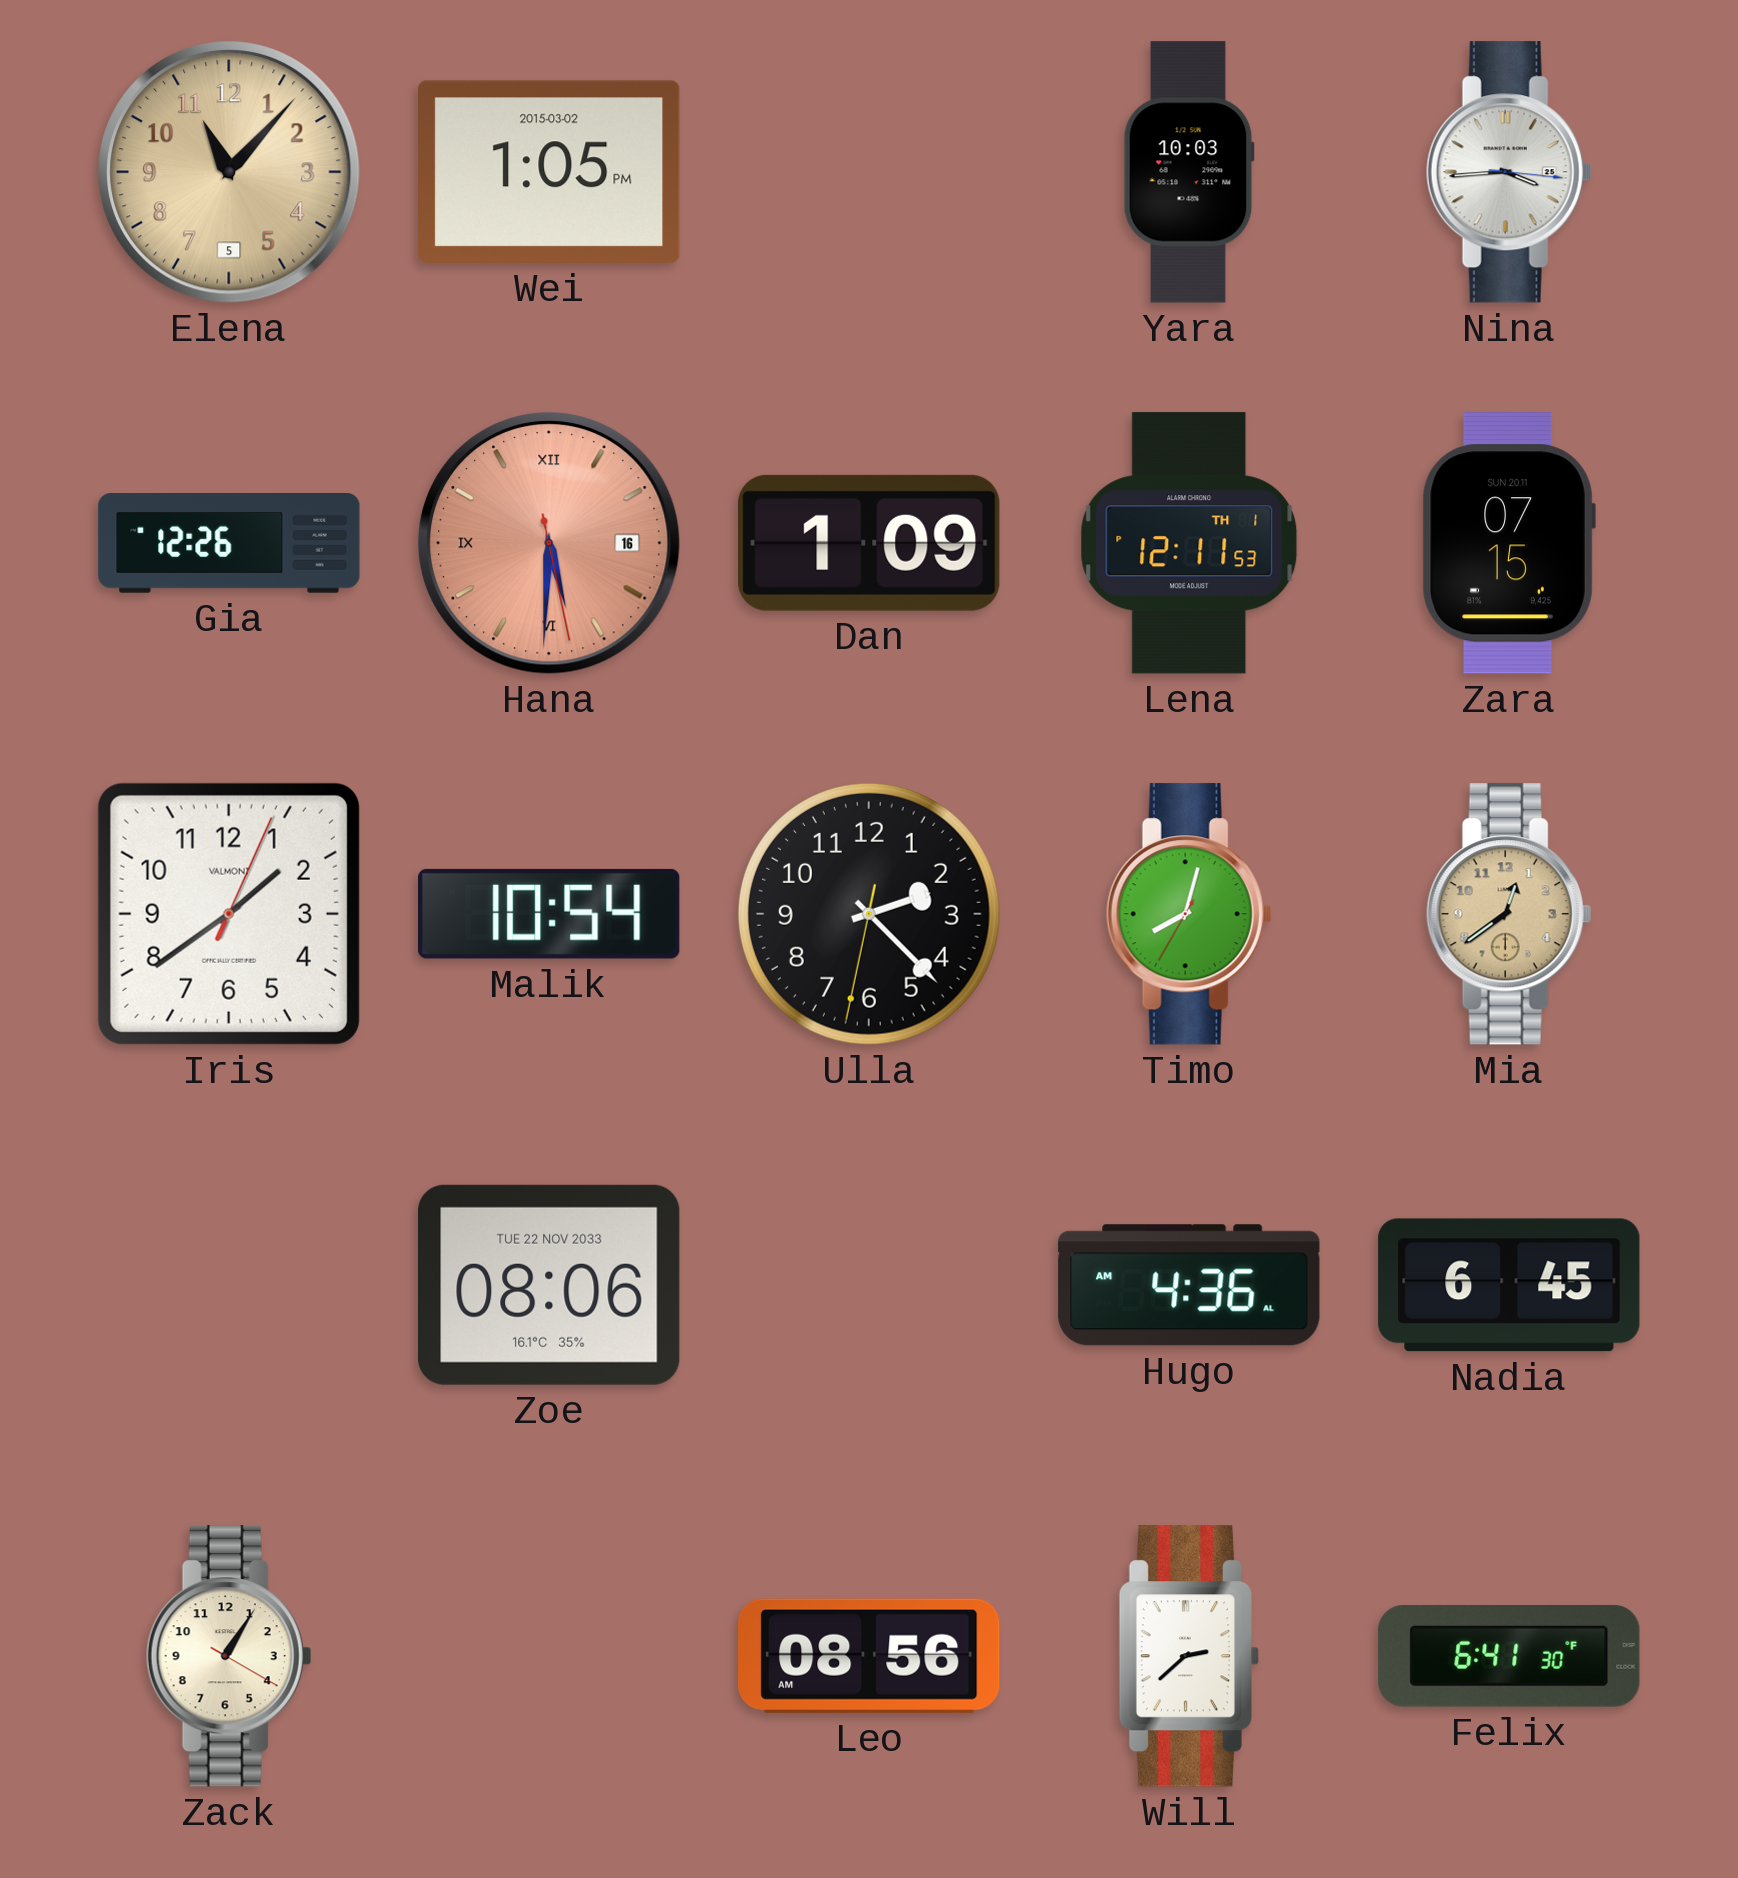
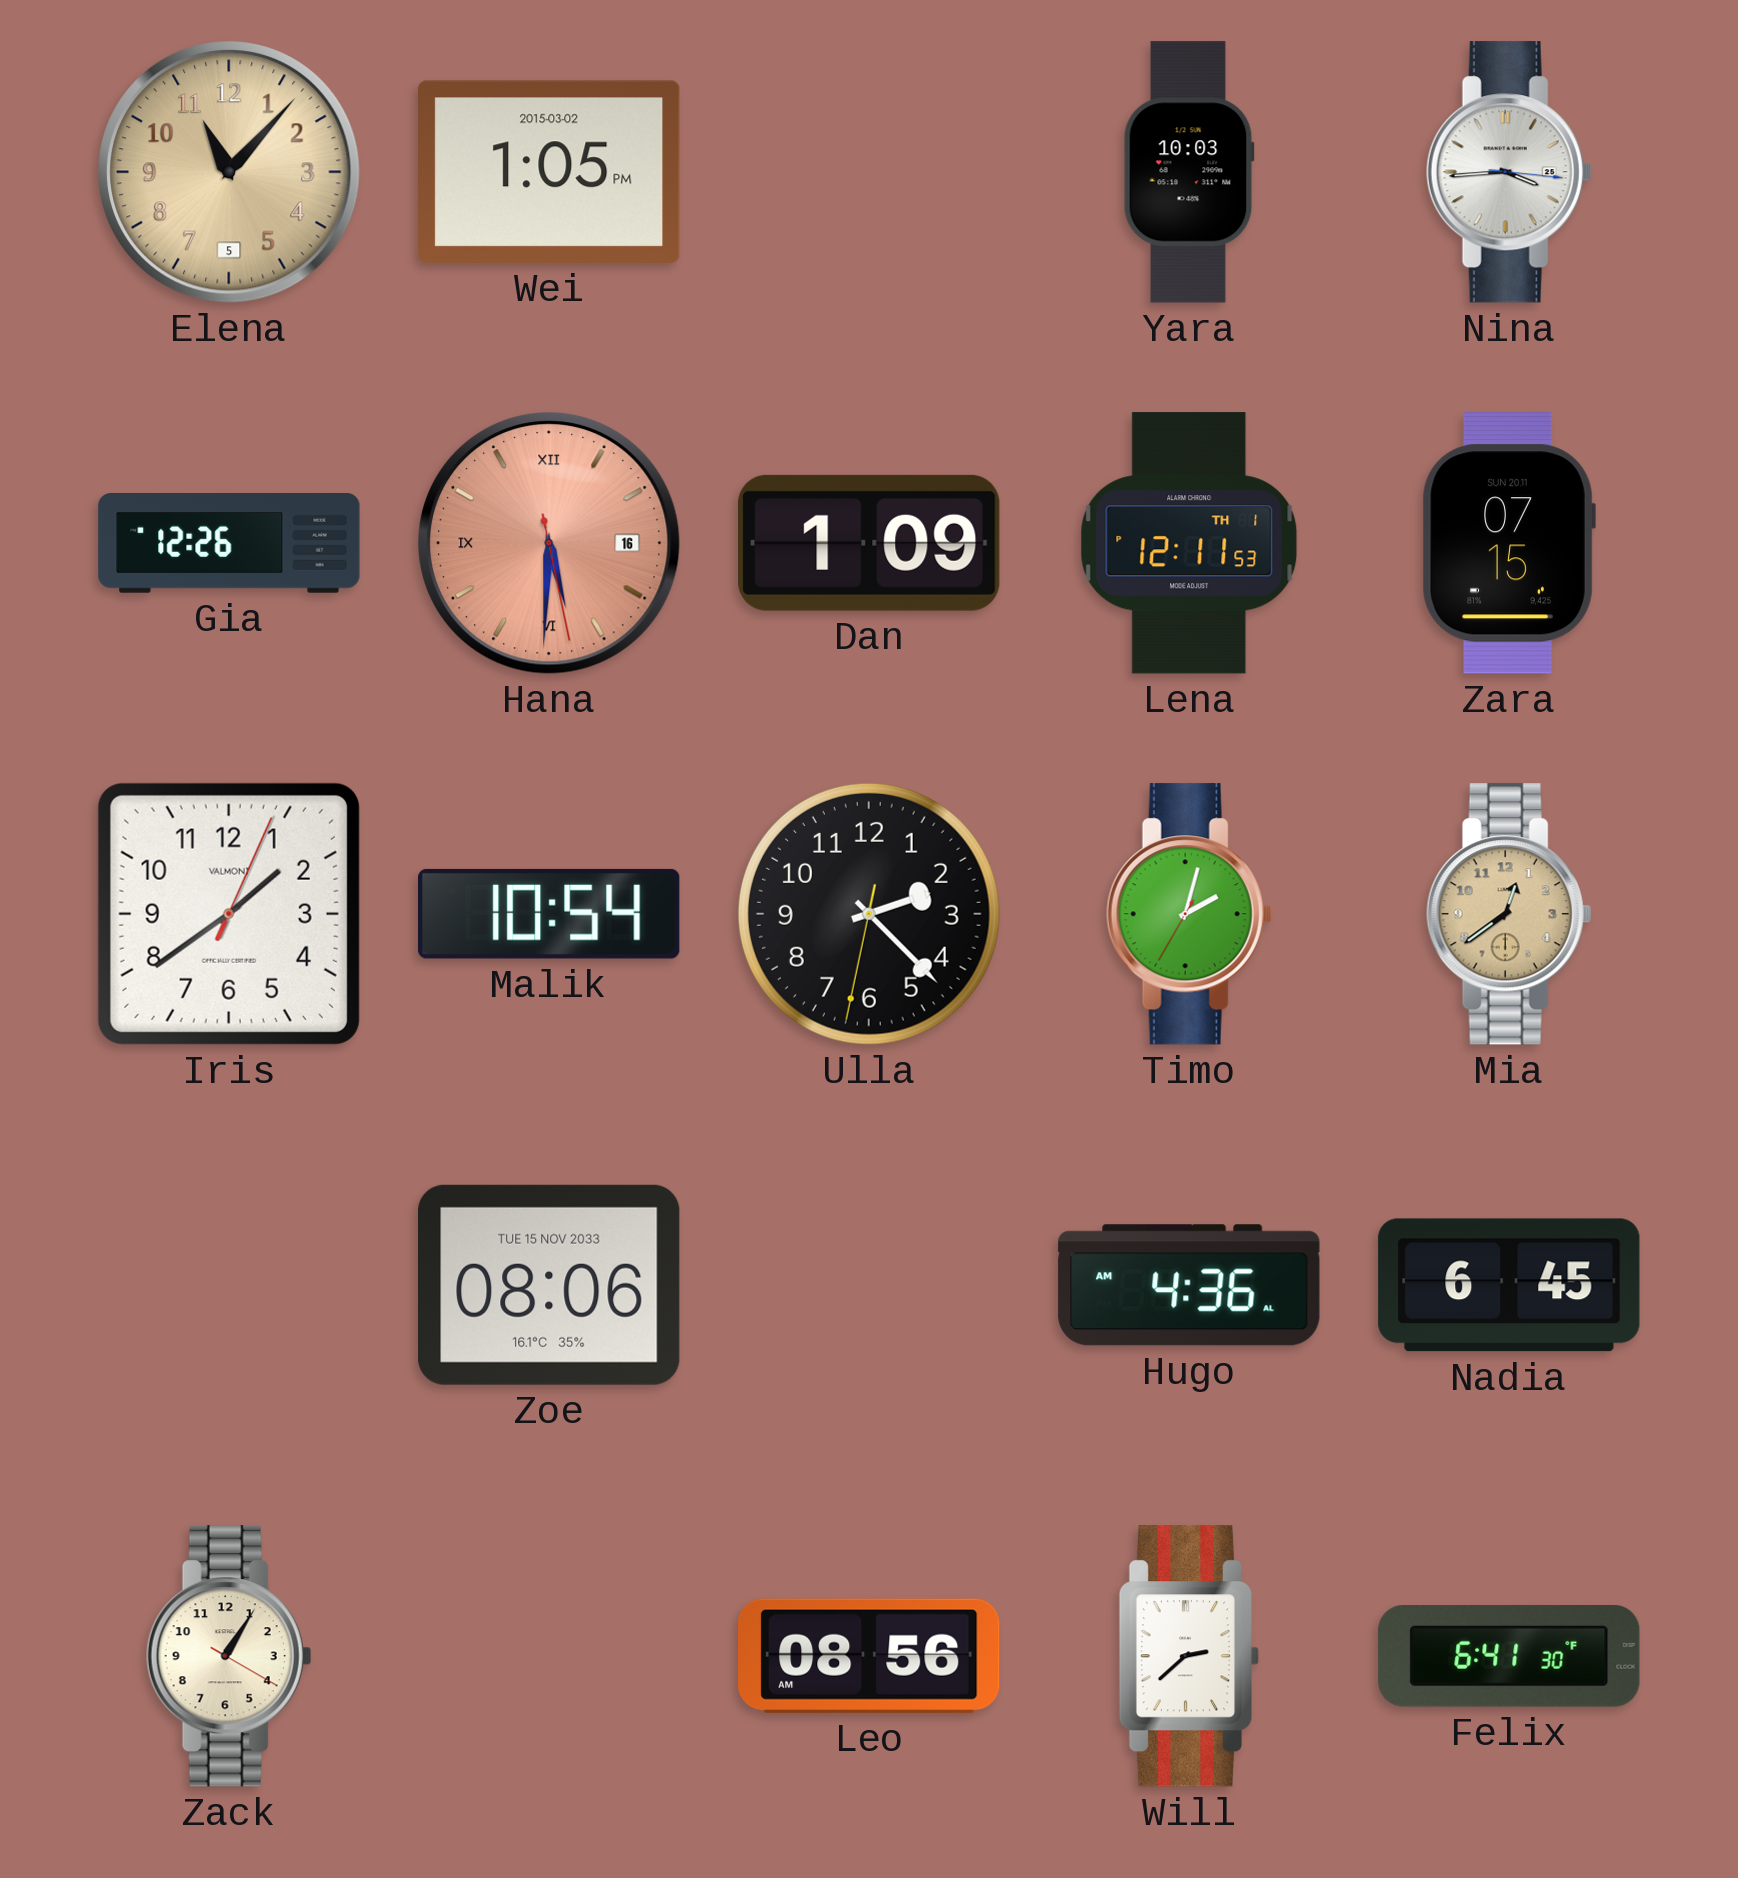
Timo: 8:02 -> 2:02 (1189, 914)
Zoe date: TUE 22 NOV 2033 -> TUE 15 NOV 2033 (549, 1285)
